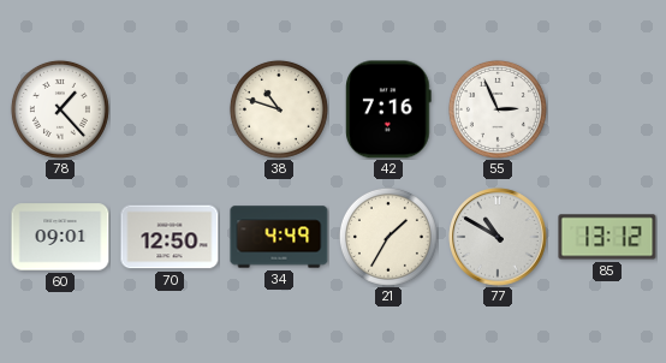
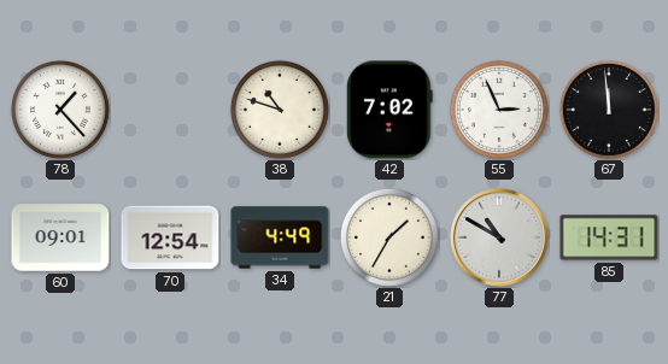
42: 7:16 -> 7:02 (391, 110)
67: none -> 11:59 (609, 110)
70: 12:50 -> 12:54 (170, 237)
85: 13:12 -> 14:31 (609, 237)
